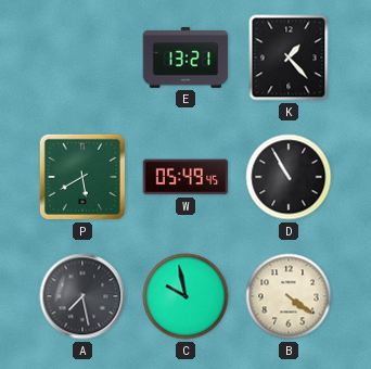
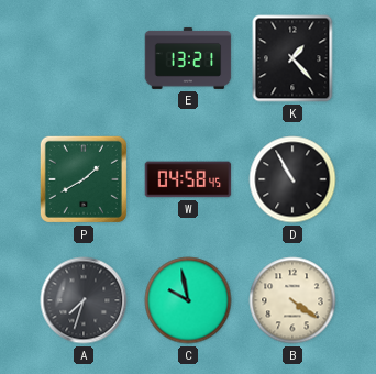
P: 5:40 -> 1:40 (84, 179)
W: 05:49 -> 04:58 (188, 179)
A: 7:28 -> 7:33 (84, 300)
